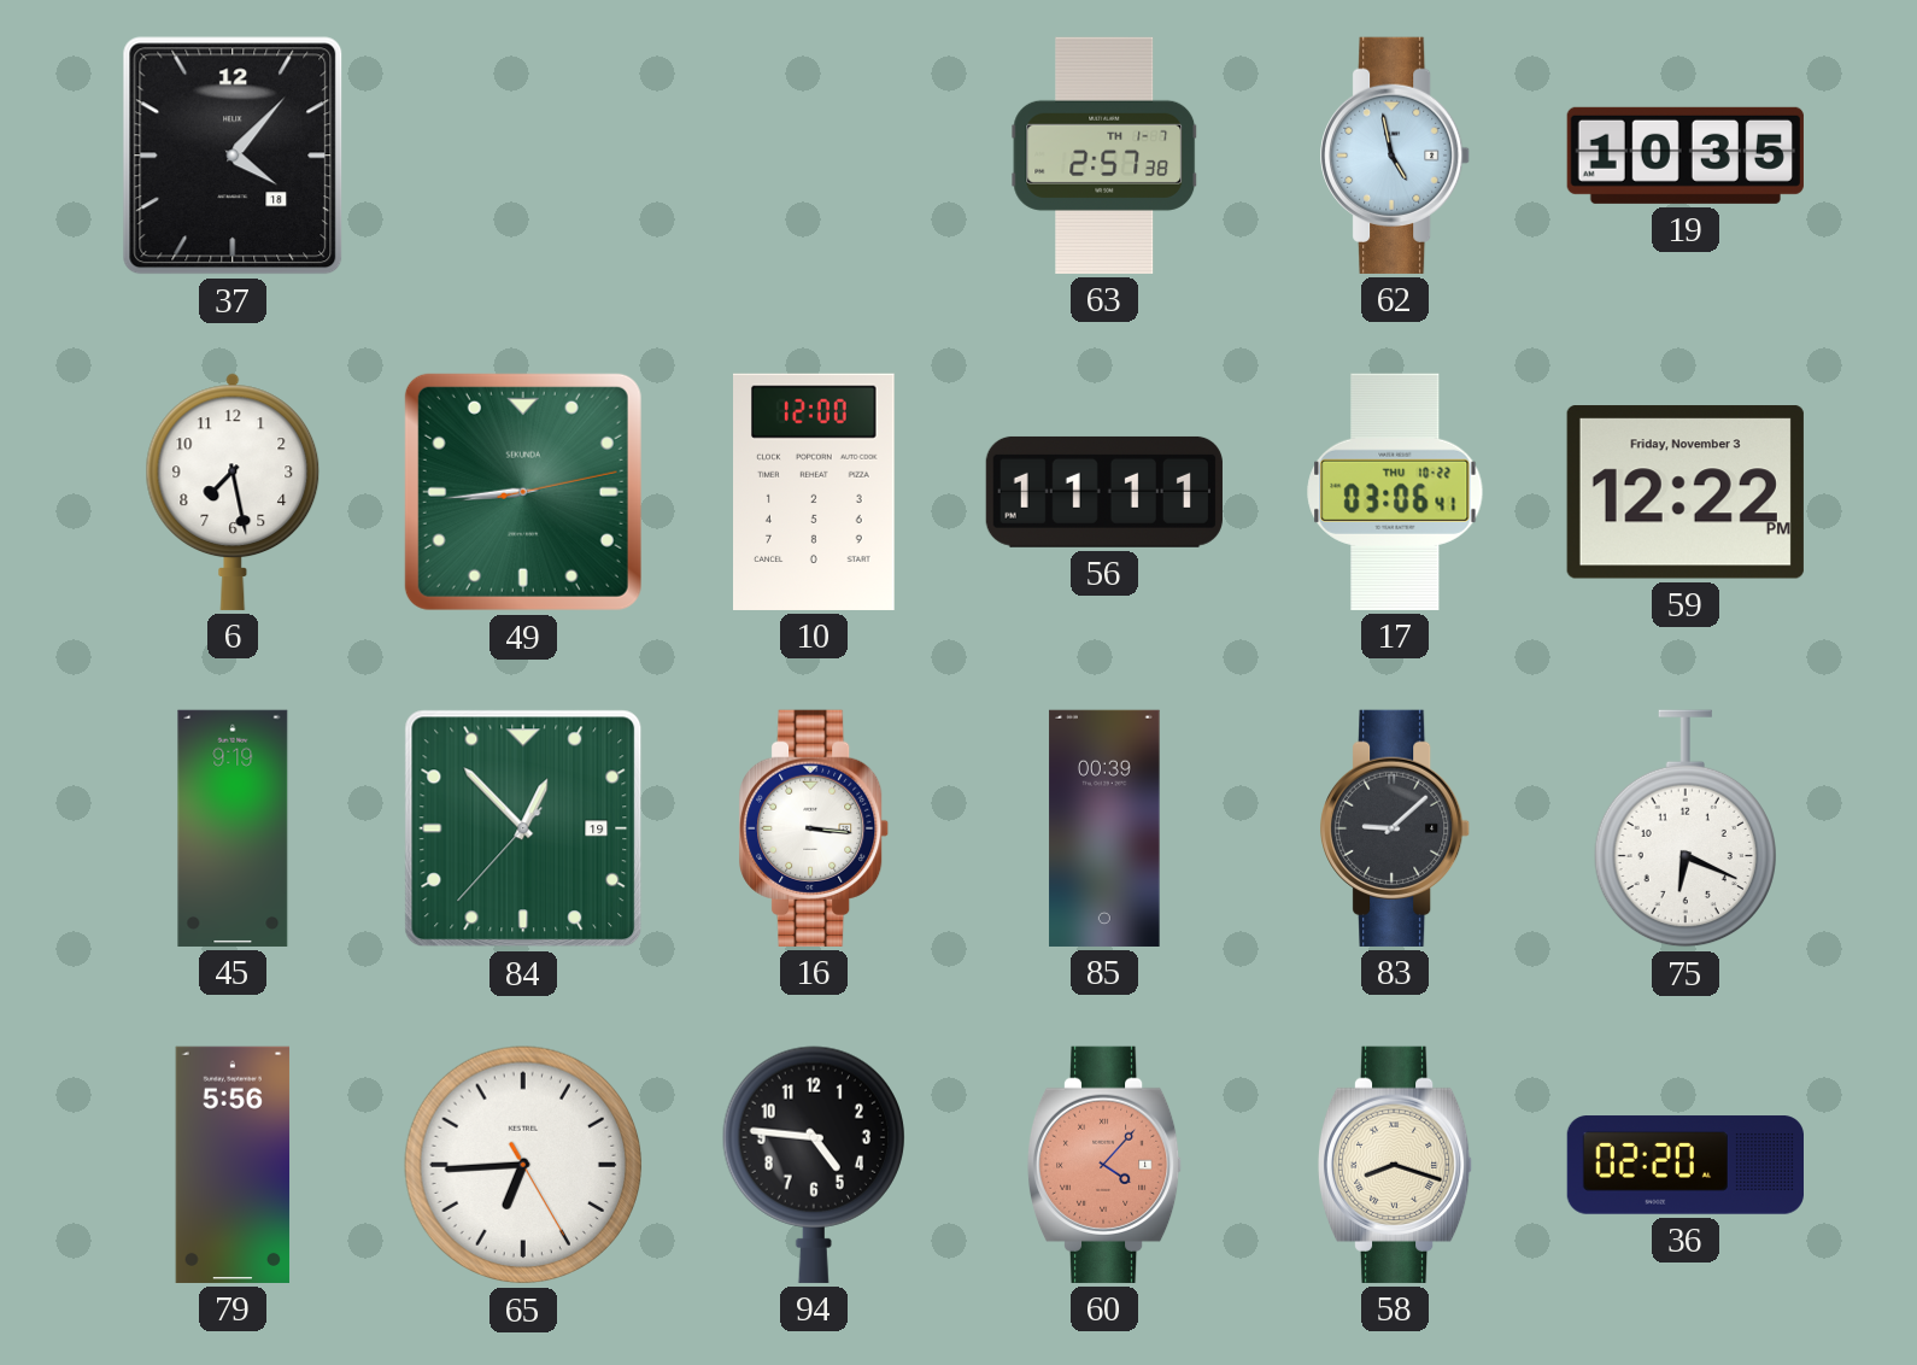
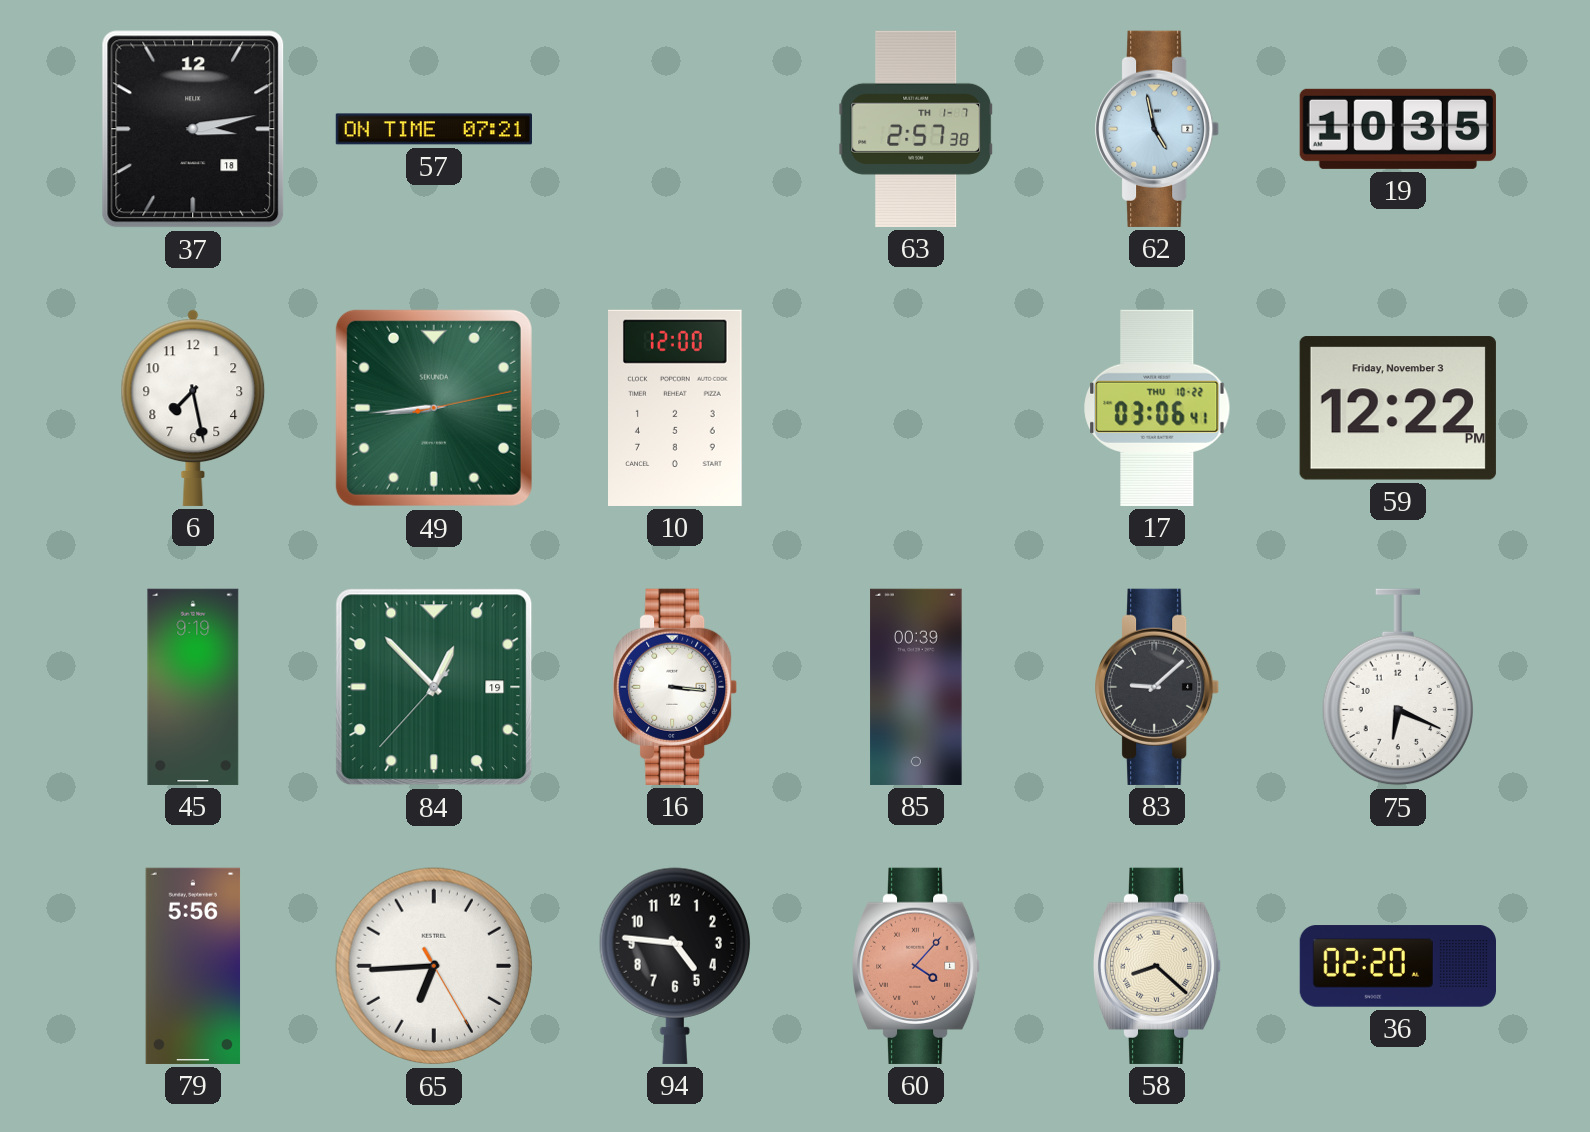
37: 4:07 -> 3:13 (193, 129)
57: none -> 07:21 (433, 129)
56: 11:11 -> none (1104, 492)
58: 8:18 -> 8:22 (1157, 966)
